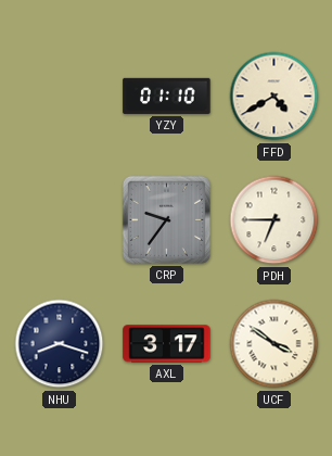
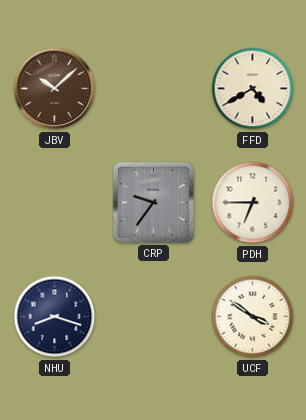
JBV: none -> 10:08 (55, 89)
YZY: 01:10 -> none (167, 96)
AXL: 3:17 -> none (167, 344)
